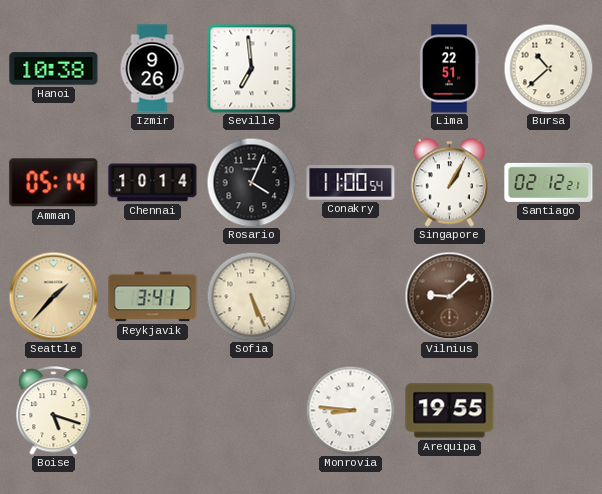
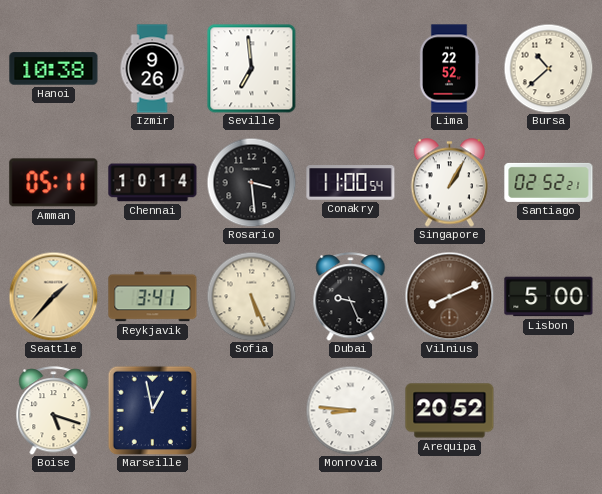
Lima: 22:51 -> 22:52 (449, 69)
Amman: 05:14 -> 05:11 (54, 183)
Rosario: 4:04 -> 3:29 (251, 182)
Santiago: 02:12 -> 02:52 (549, 182)
Dubai: none -> 9:26 (351, 297)
Vilnius: 9:08 -> 8:11 (449, 296)
Lisbon: none -> 5:00 (549, 297)
Marseille: none -> 12:58 (152, 410)
Arequipa: 19:55 -> 20:52 (450, 411)
